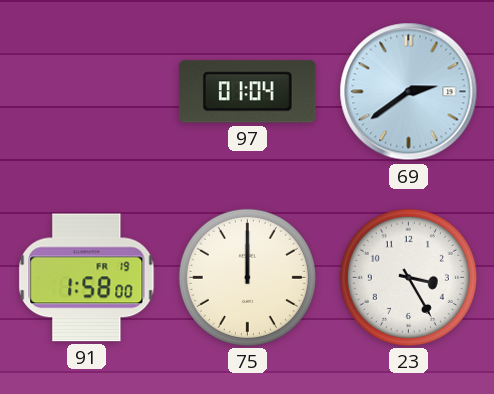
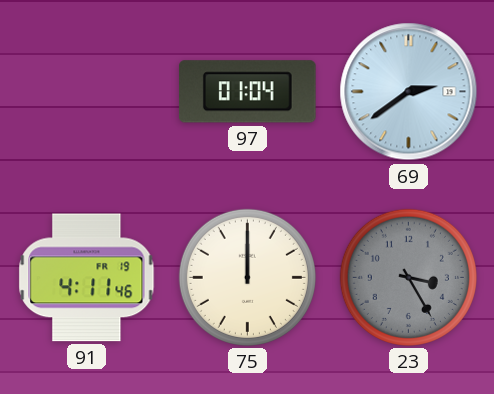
91: 1:58 -> 4:11 (87, 278)
23 dial: white -> grey (408, 277)
